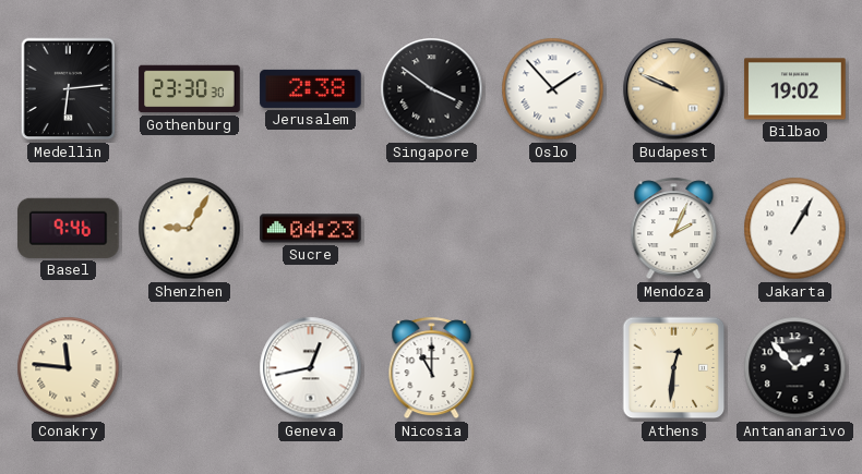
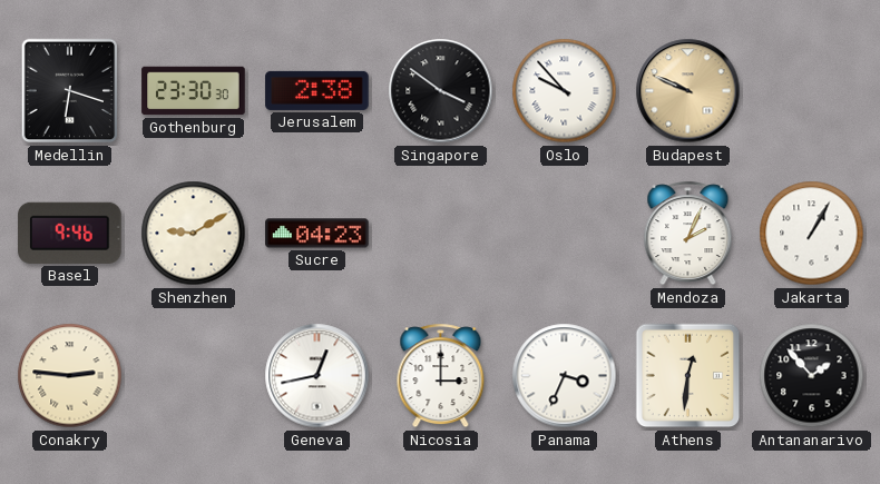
Medellin: 6:14 -> 6:18 (70, 91)
Oslo: 1:53 -> 9:53 (565, 91)
Bilbao: 19:02 -> none (795, 89)
Shenzhen: 9:05 -> 9:10 (194, 234)
Conakry: 11:46 -> 2:46 (70, 376)
Nicosia: 11:00 -> 3:00 (441, 376)
Panama: none -> 3:34 (565, 376)
